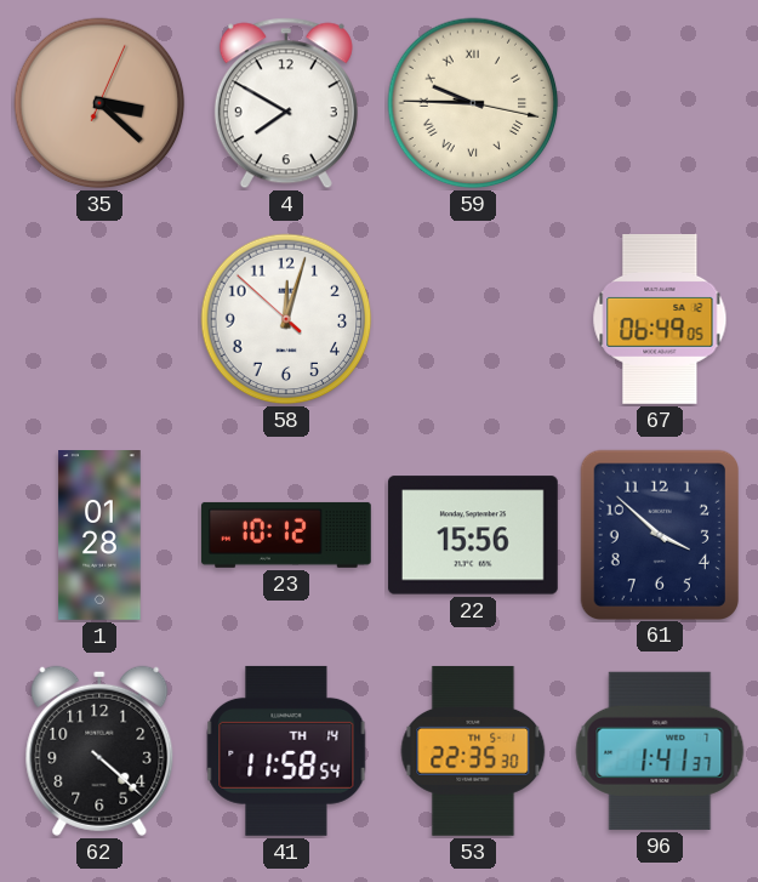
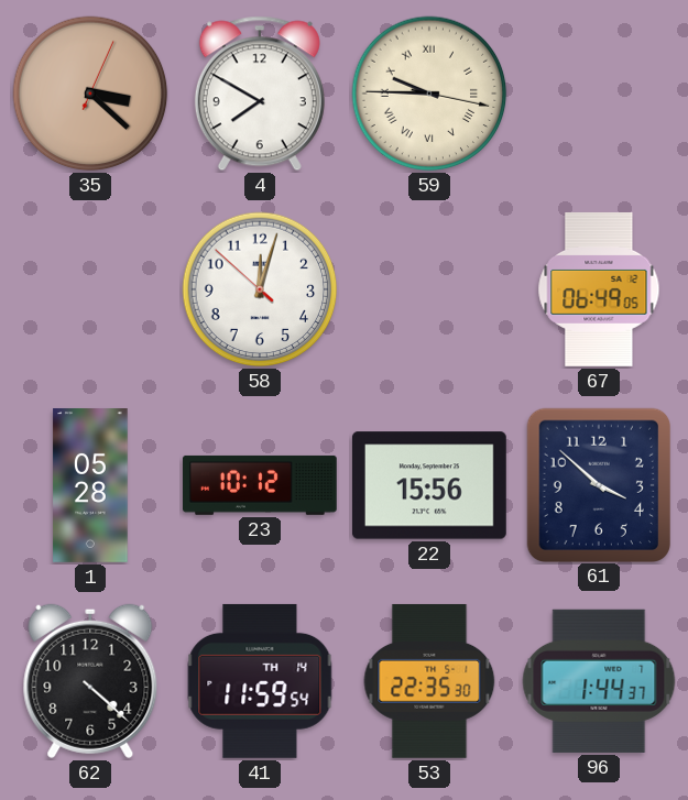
1: 01:28 -> 05:28 (90, 486)
41: 11:58 -> 11:59 (260, 681)
96: 1:41 -> 1:44 (599, 681)
